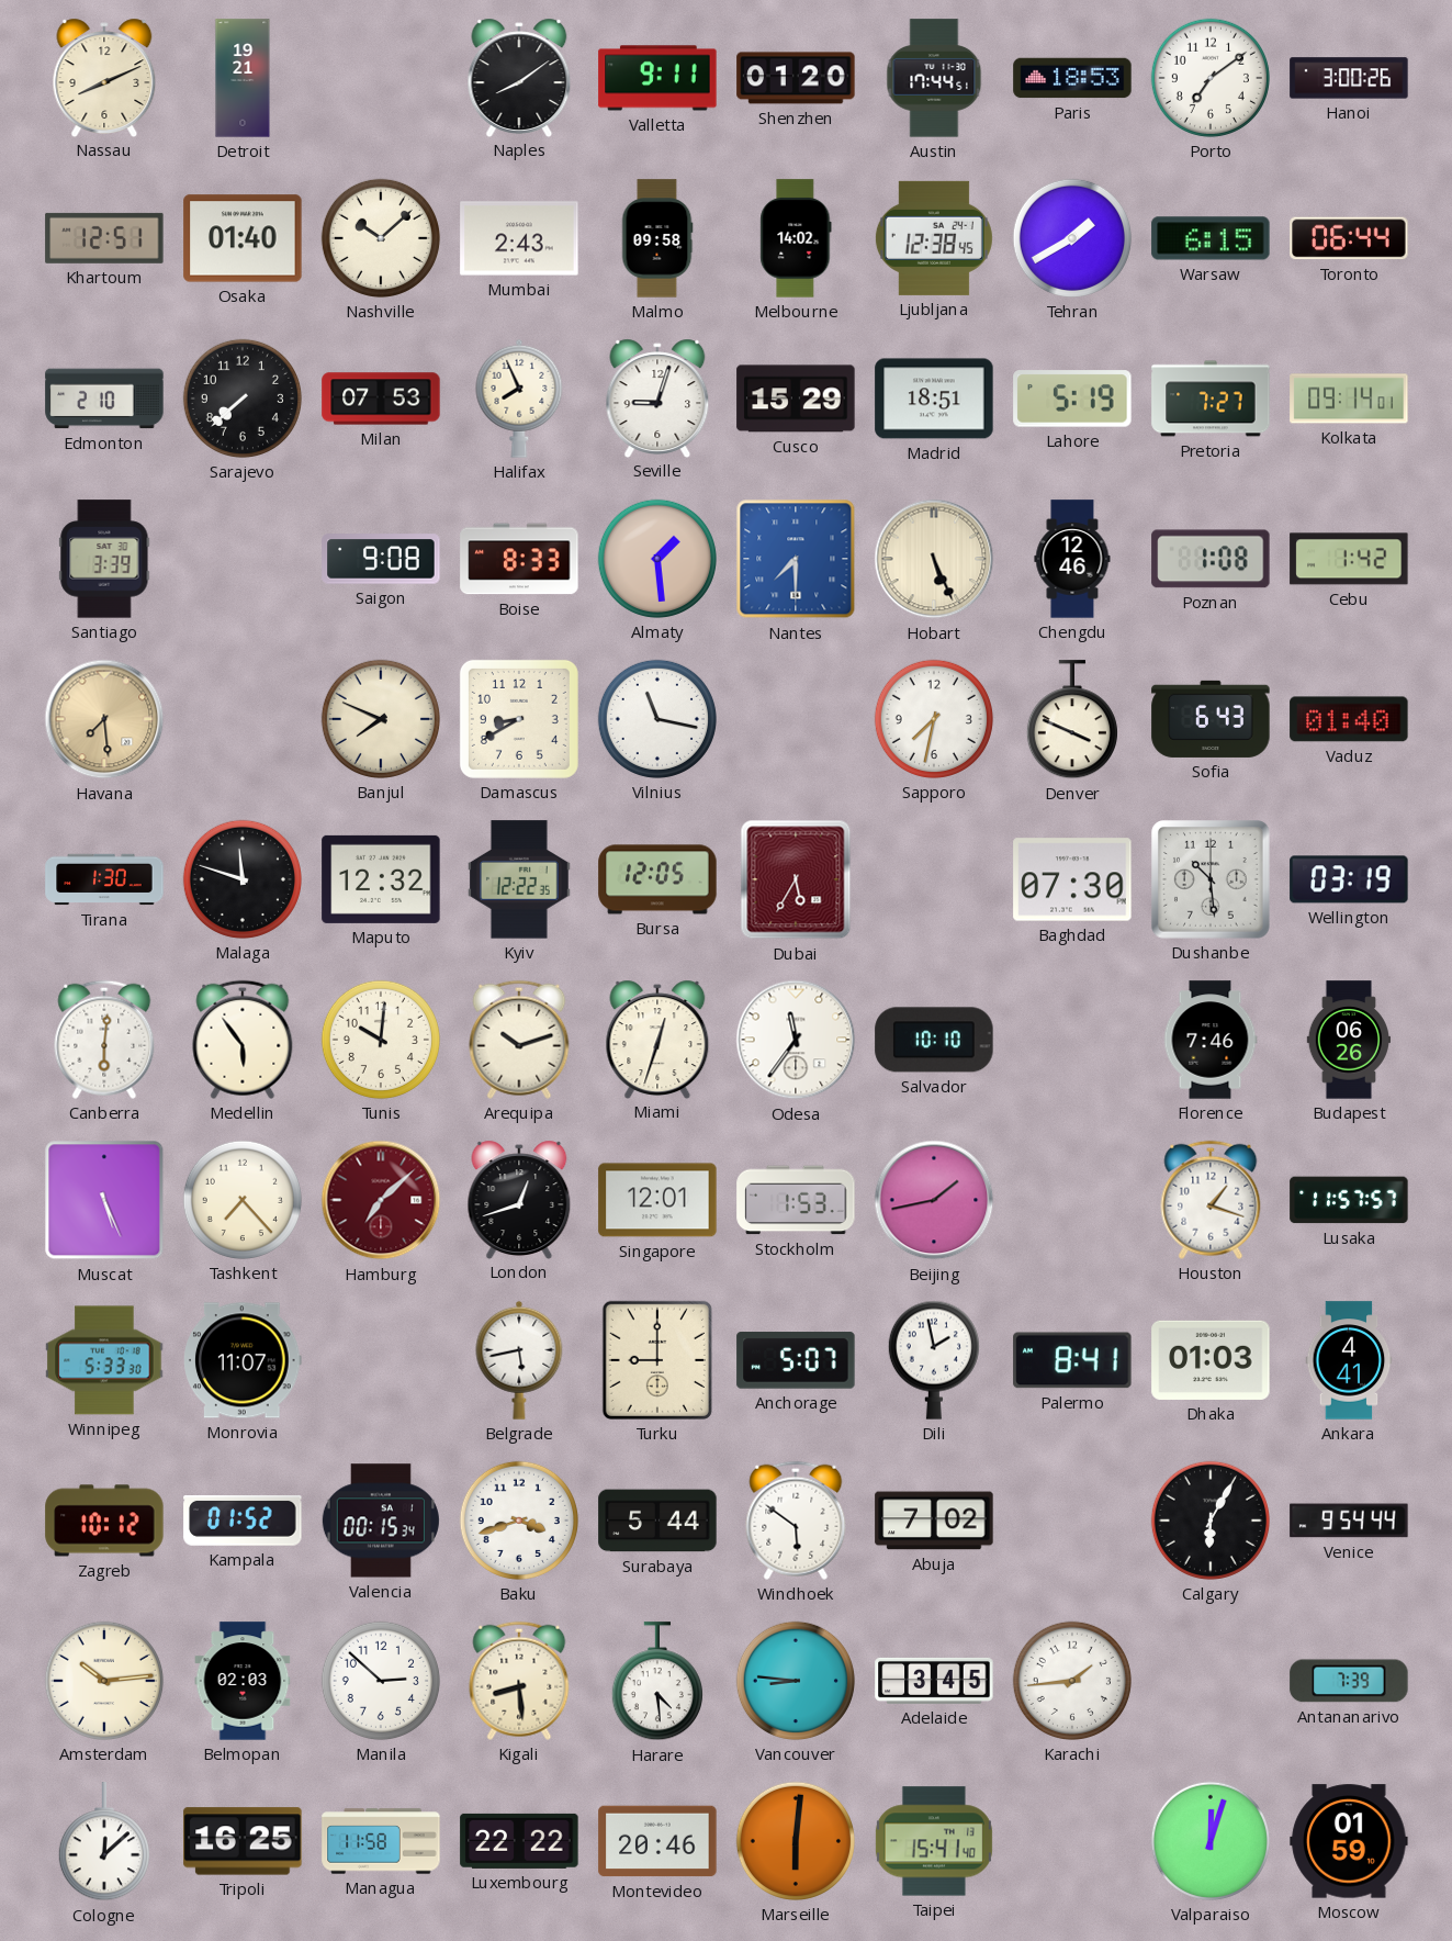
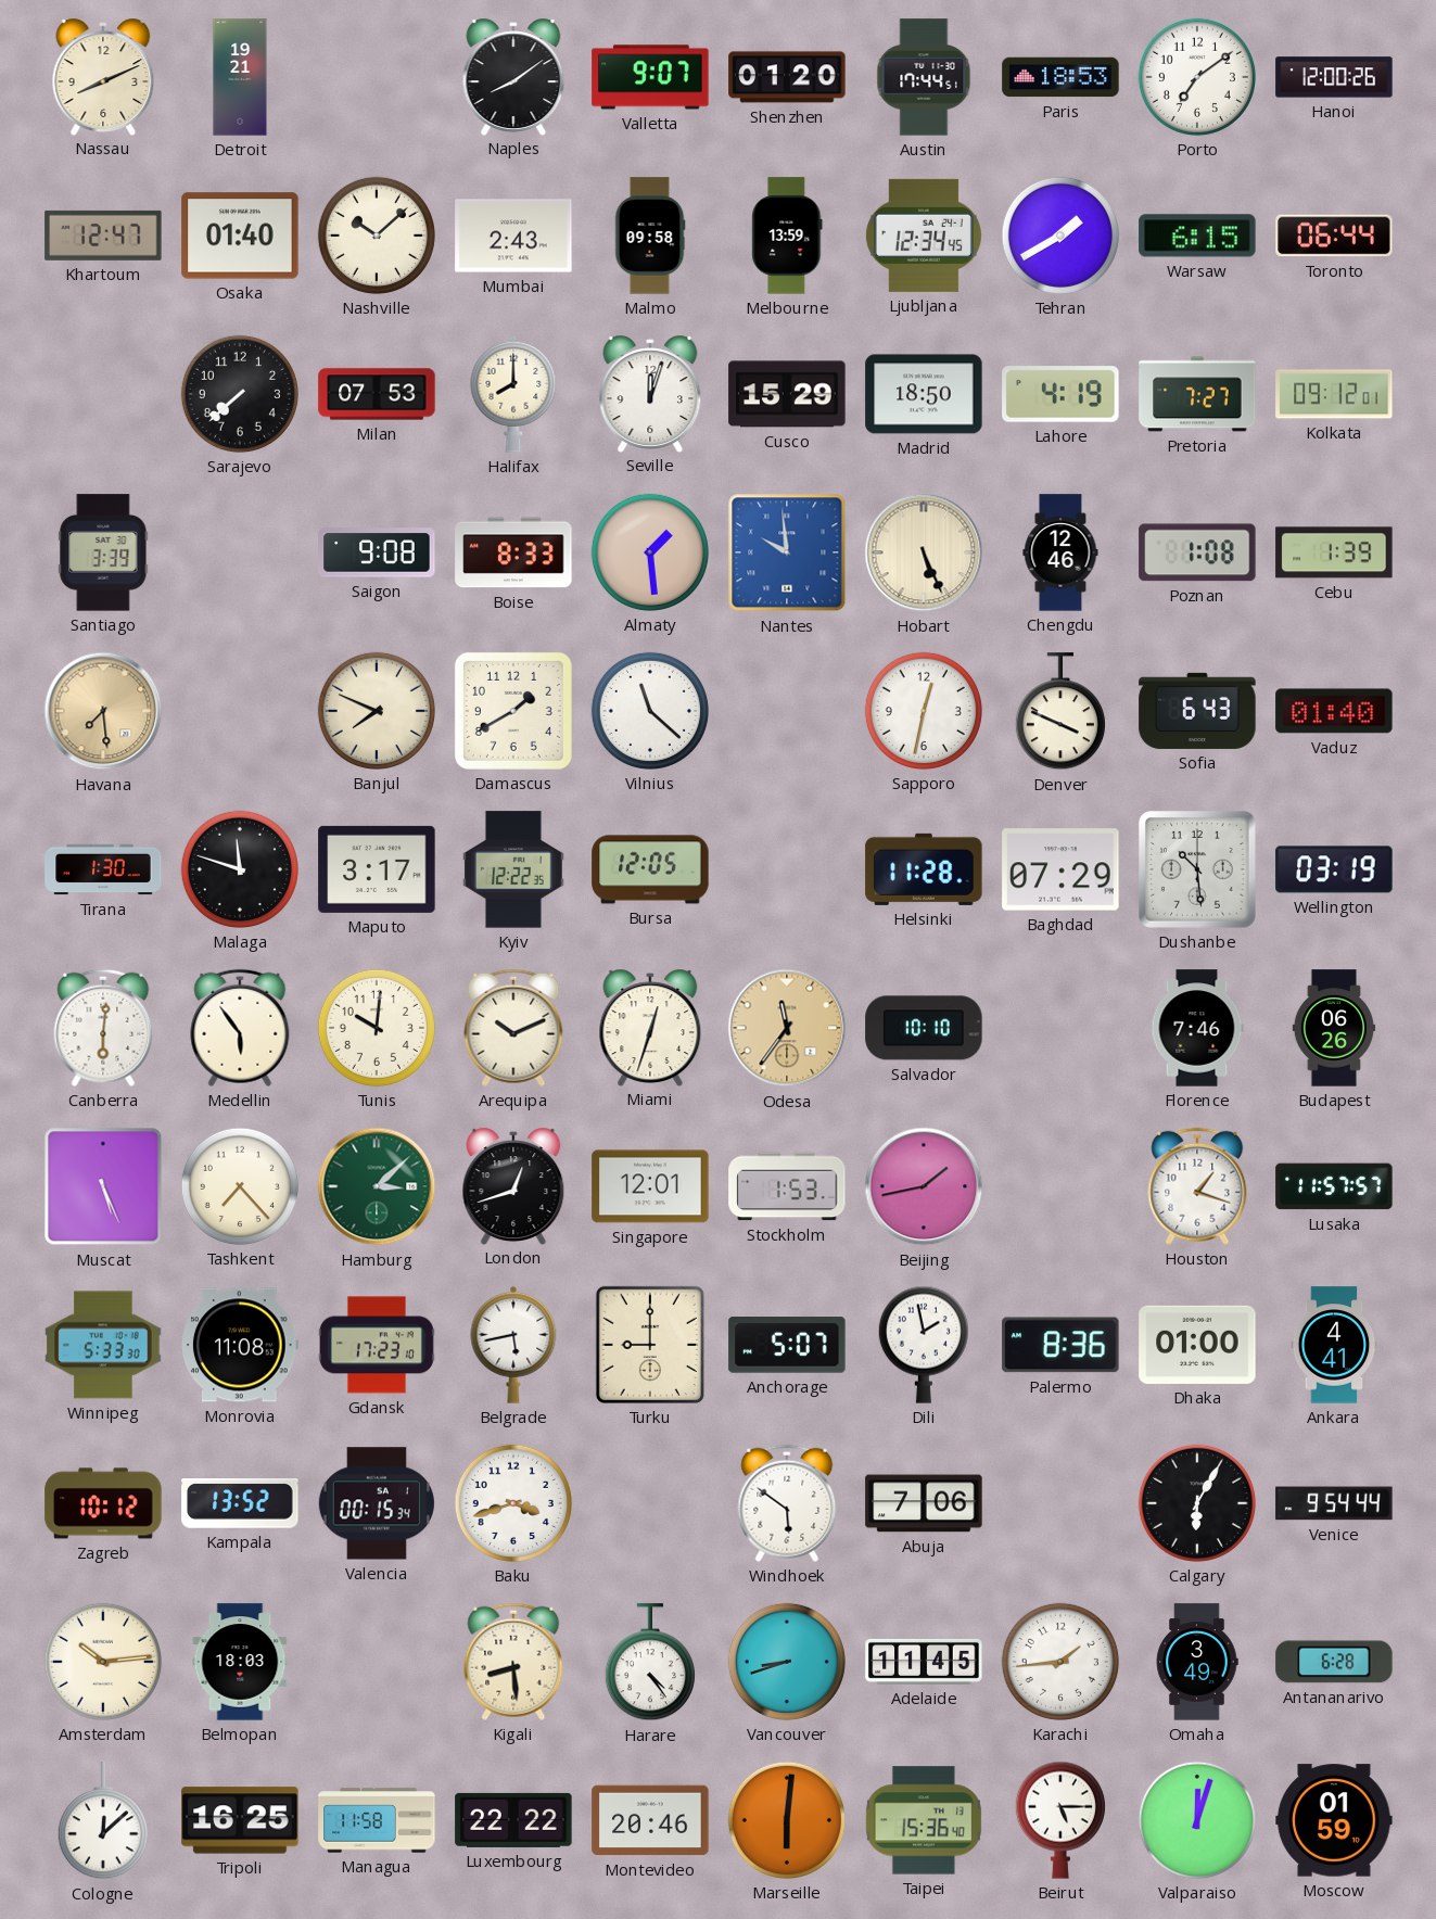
Valletta: 9:11 -> 9:07 (650, 77)
Hanoi: 3:00 -> 12:00 (1334, 77)
Khartoum: 12:51 -> 12:47 (103, 236)
Melbourne: 14:02 -> 13:59 (787, 236)
Ljubljana: 12:38 -> 12:34 (924, 236)
Edmonton: 2:10 -> none (104, 399)
Halifax: 7:56 -> 8:00 (513, 394)
Seville: 9:03 -> 12:03 (650, 393)
Madrid: 18:51 -> 18:50 (924, 394)
Lahore: 5:19 -> 4:19 (1060, 394)
Kolkata: 09:14 -> 09:12 (1334, 394)
Nantes: 7:30 -> 9:59 (787, 552)
Cebu: 1:42 -> 1:39 (1334, 552)
Damascus: 8:40 -> 1:40 (513, 711)
Vilnius: 11:17 -> 11:22 (650, 711)
Sapporo: 7:32 -> 12:32 (924, 711)
Maputo: 12:32 -> 3:17 (377, 869)
Dubai: 5:35 -> none (796, 879)
Helsinki: none -> 11:28 (924, 869)
Baghdad: 07:30 -> 07:29 (1060, 869)
Arequipa: 10:12 -> 10:11 (513, 1028)
Odesa dial: white -> champagne (787, 1028)
Hamburg: 7:08 -> 3:08 (377, 1186)
Hamburg dial: burgundy -> green (377, 1186)
Monrovia: 11:07 -> 11:08 (241, 1345)
Gdansk: none -> 17:23 (377, 1345)
Palermo: 8:41 -> 8:36 (1060, 1345)
Dhaka: 01:03 -> 01:00 (1197, 1345)
Kampala: 01:52 -> 13:52 (240, 1504)
Surabaya: 5:44 -> none (657, 1521)
Abuja: 7:02 -> 7:06 (924, 1503)
Belmopan: 02:03 -> 18:03 (240, 1662)
Manila: 2:52 -> none (381, 1681)
Harare: 4:29 -> 4:24 (650, 1663)
Vancouver: 8:46 -> 8:42 (787, 1662)
Adelaide: 3:45 -> 11:45 (924, 1662)
Omaha: none -> 3:49 (1197, 1662)
Antananarivo: 7:39 -> 6:28 (1334, 1662)
Taipei: 15:41 -> 15:36 (924, 1820)
Beirut: none -> 5:15 (1060, 1820)
